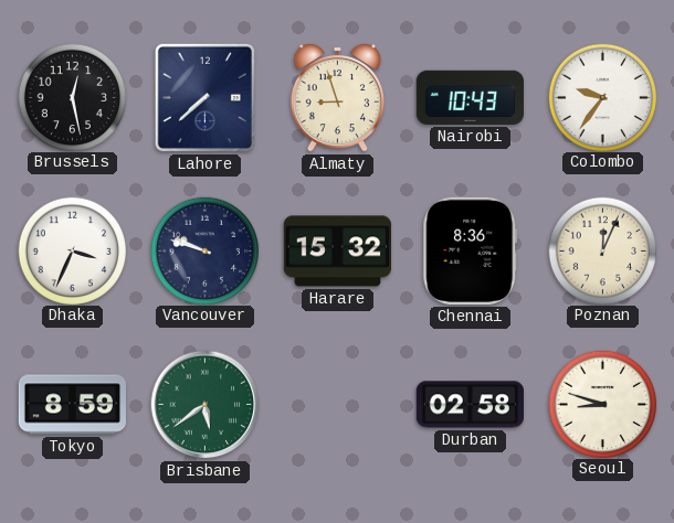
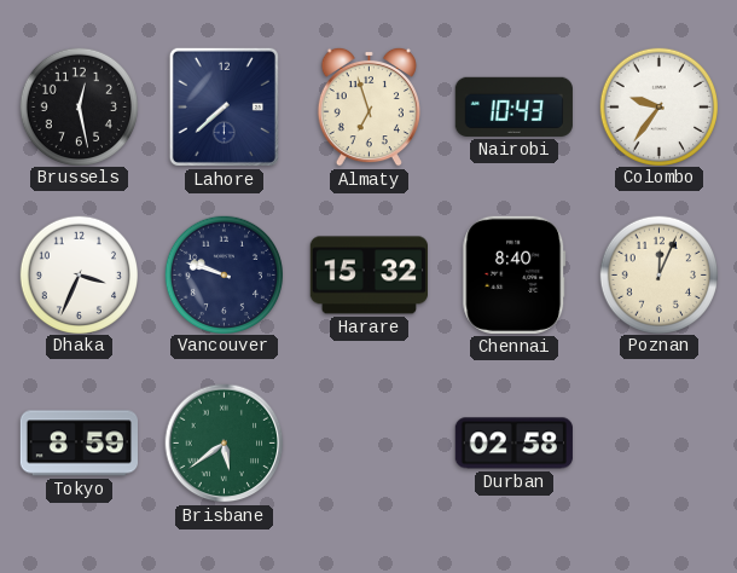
Almaty: 8:57 -> 6:57 (368, 106)
Chennai: 8:36 -> 8:40 (515, 274)
Seoul: 8:48 -> none (602, 404)
